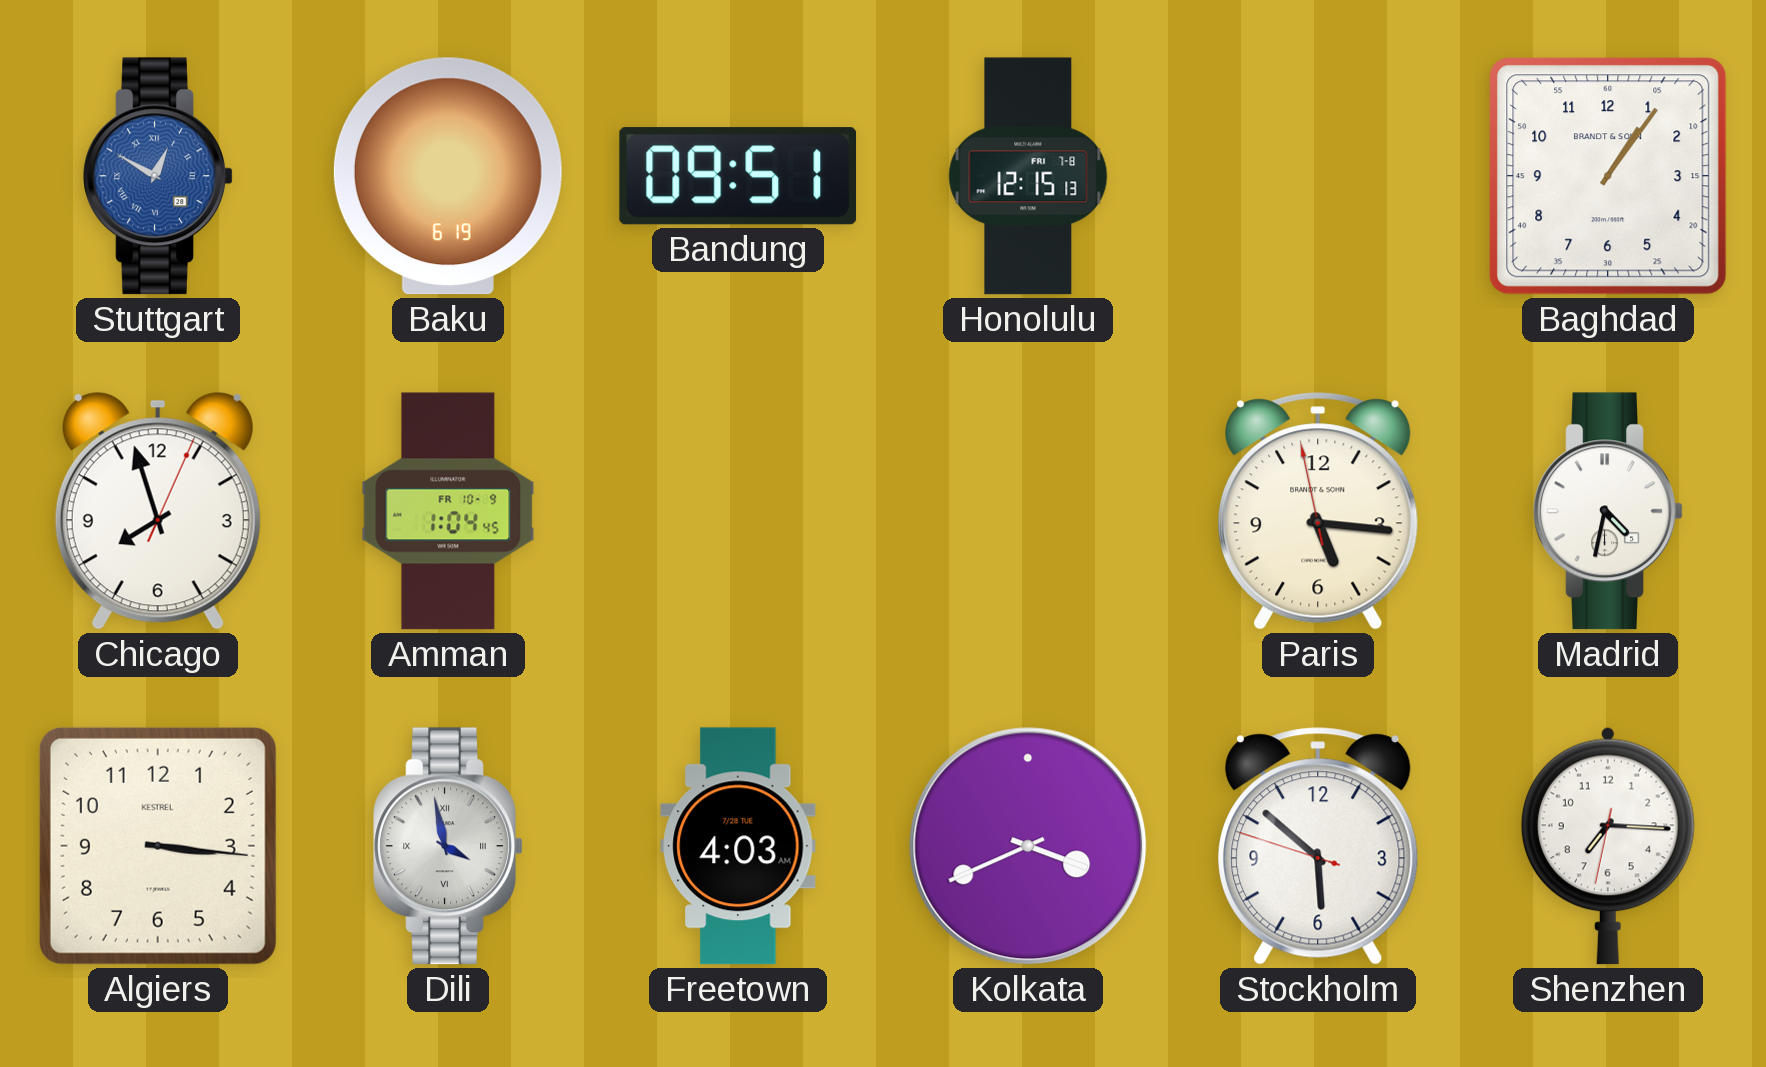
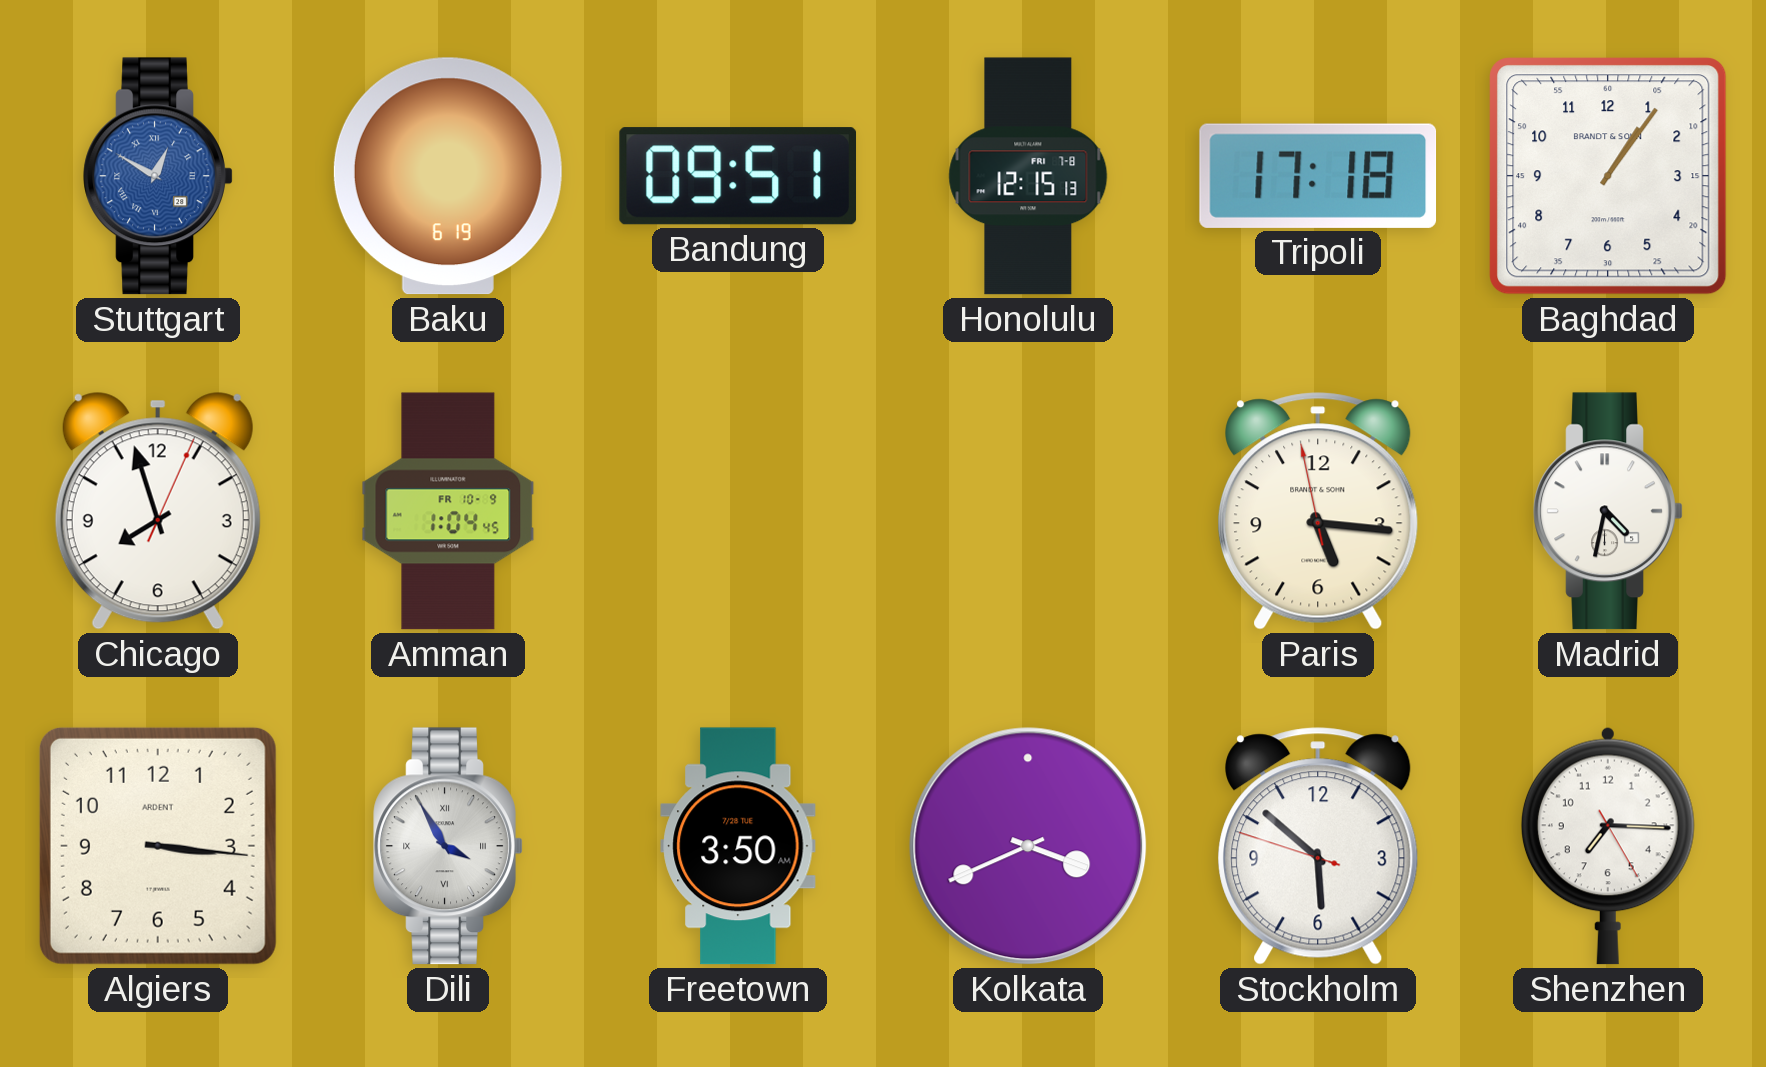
Tripoli: none -> 17:18 (1318, 176)
Algiers brand: KESTREL -> ARDENT (158, 846)
Dili: 3:58 -> 3:55 (448, 846)
Freetown: 4:03 -> 3:50 (738, 846)
Shenzhen: 7:15:32 -> 7:15:25 (1608, 846)
